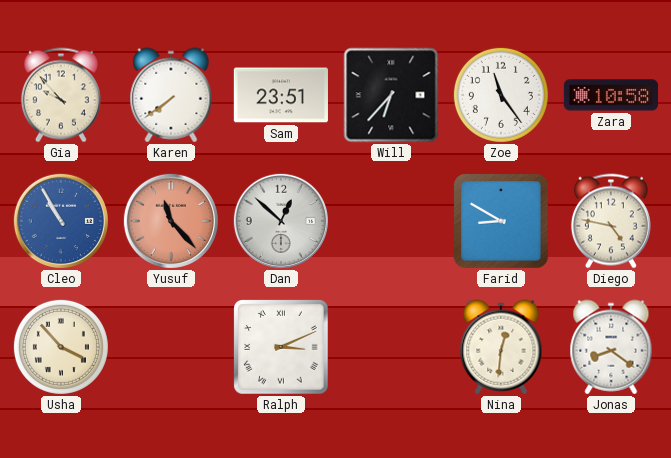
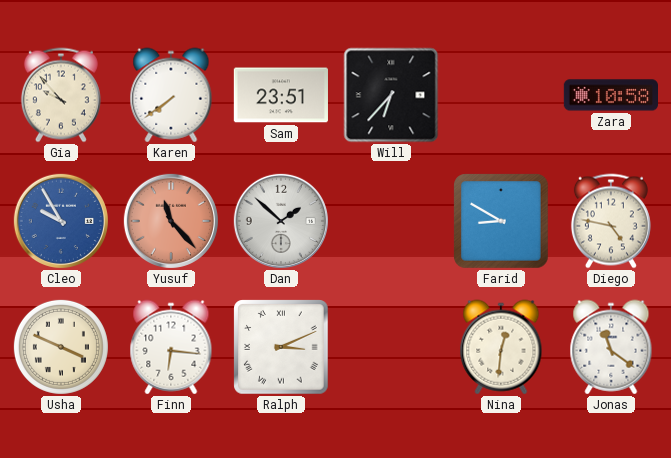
Zoe: 11:24 -> none (501, 95)
Cleo: 10:55 -> 9:55 (61, 221)
Dan: 12:52 -> 1:52 (281, 221)
Usha: 3:53 -> 3:49 (61, 347)
Finn: none -> 6:16 (171, 347)
Jonas: 8:21 -> 11:21 (611, 347)
